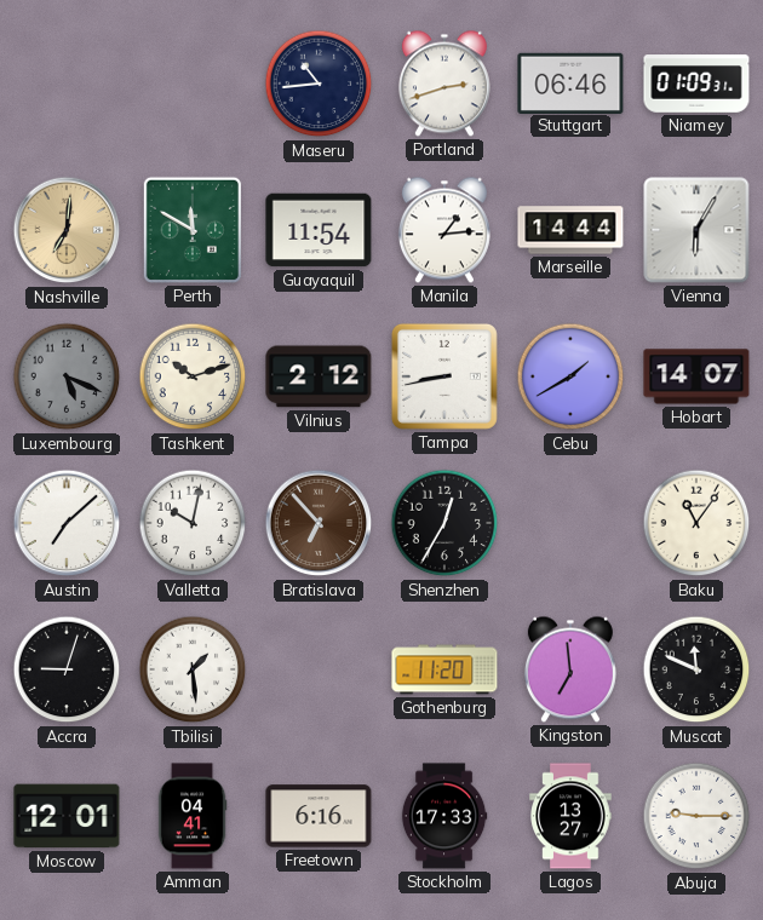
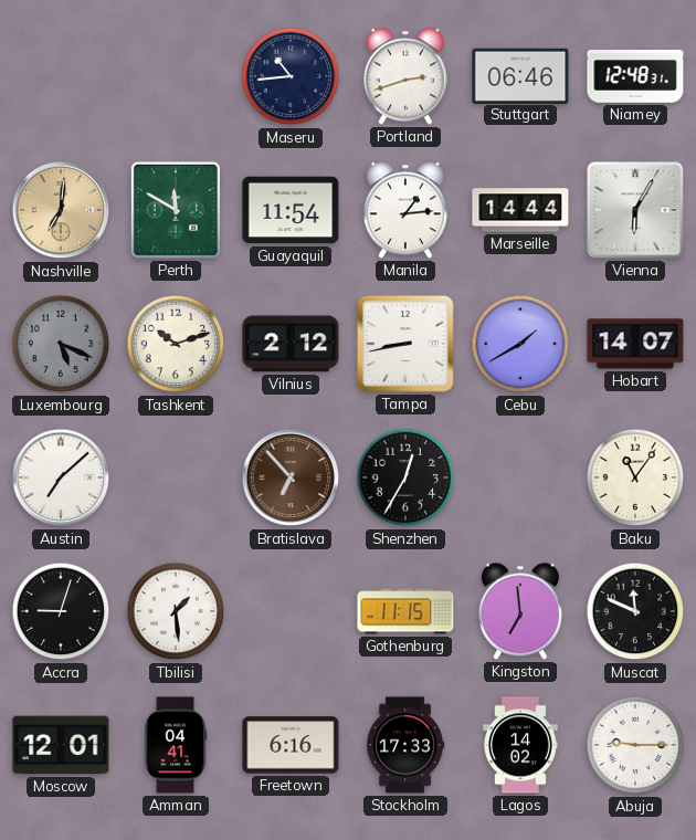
Niamey: 01:09 -> 12:48 (635, 76)
Valletta: 10:02 -> none (193, 523)
Gothenburg: 11:20 -> 11:15 (405, 611)
Lagos: 13:27 -> 14:02 (520, 745)
